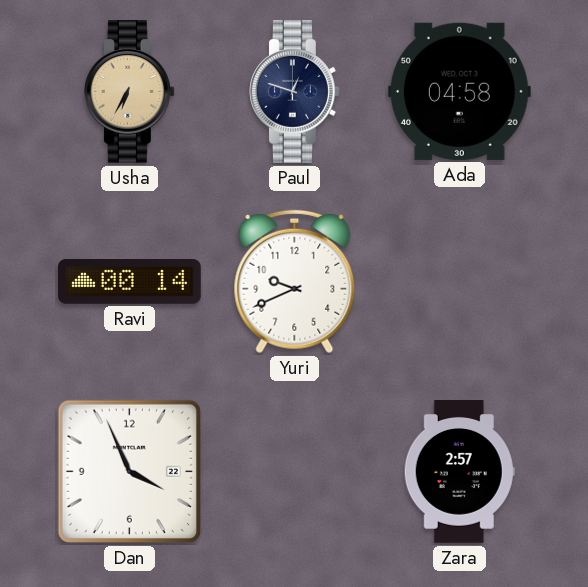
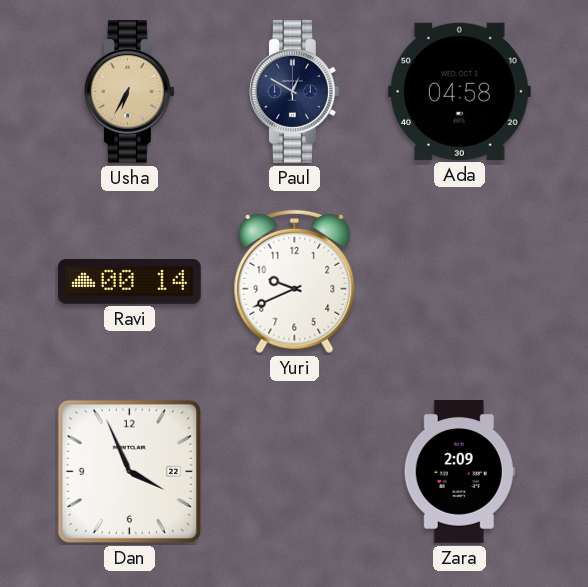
Paul: 12:48 -> 12:50 (295, 92)
Zara: 2:57 -> 2:09 (459, 472)
